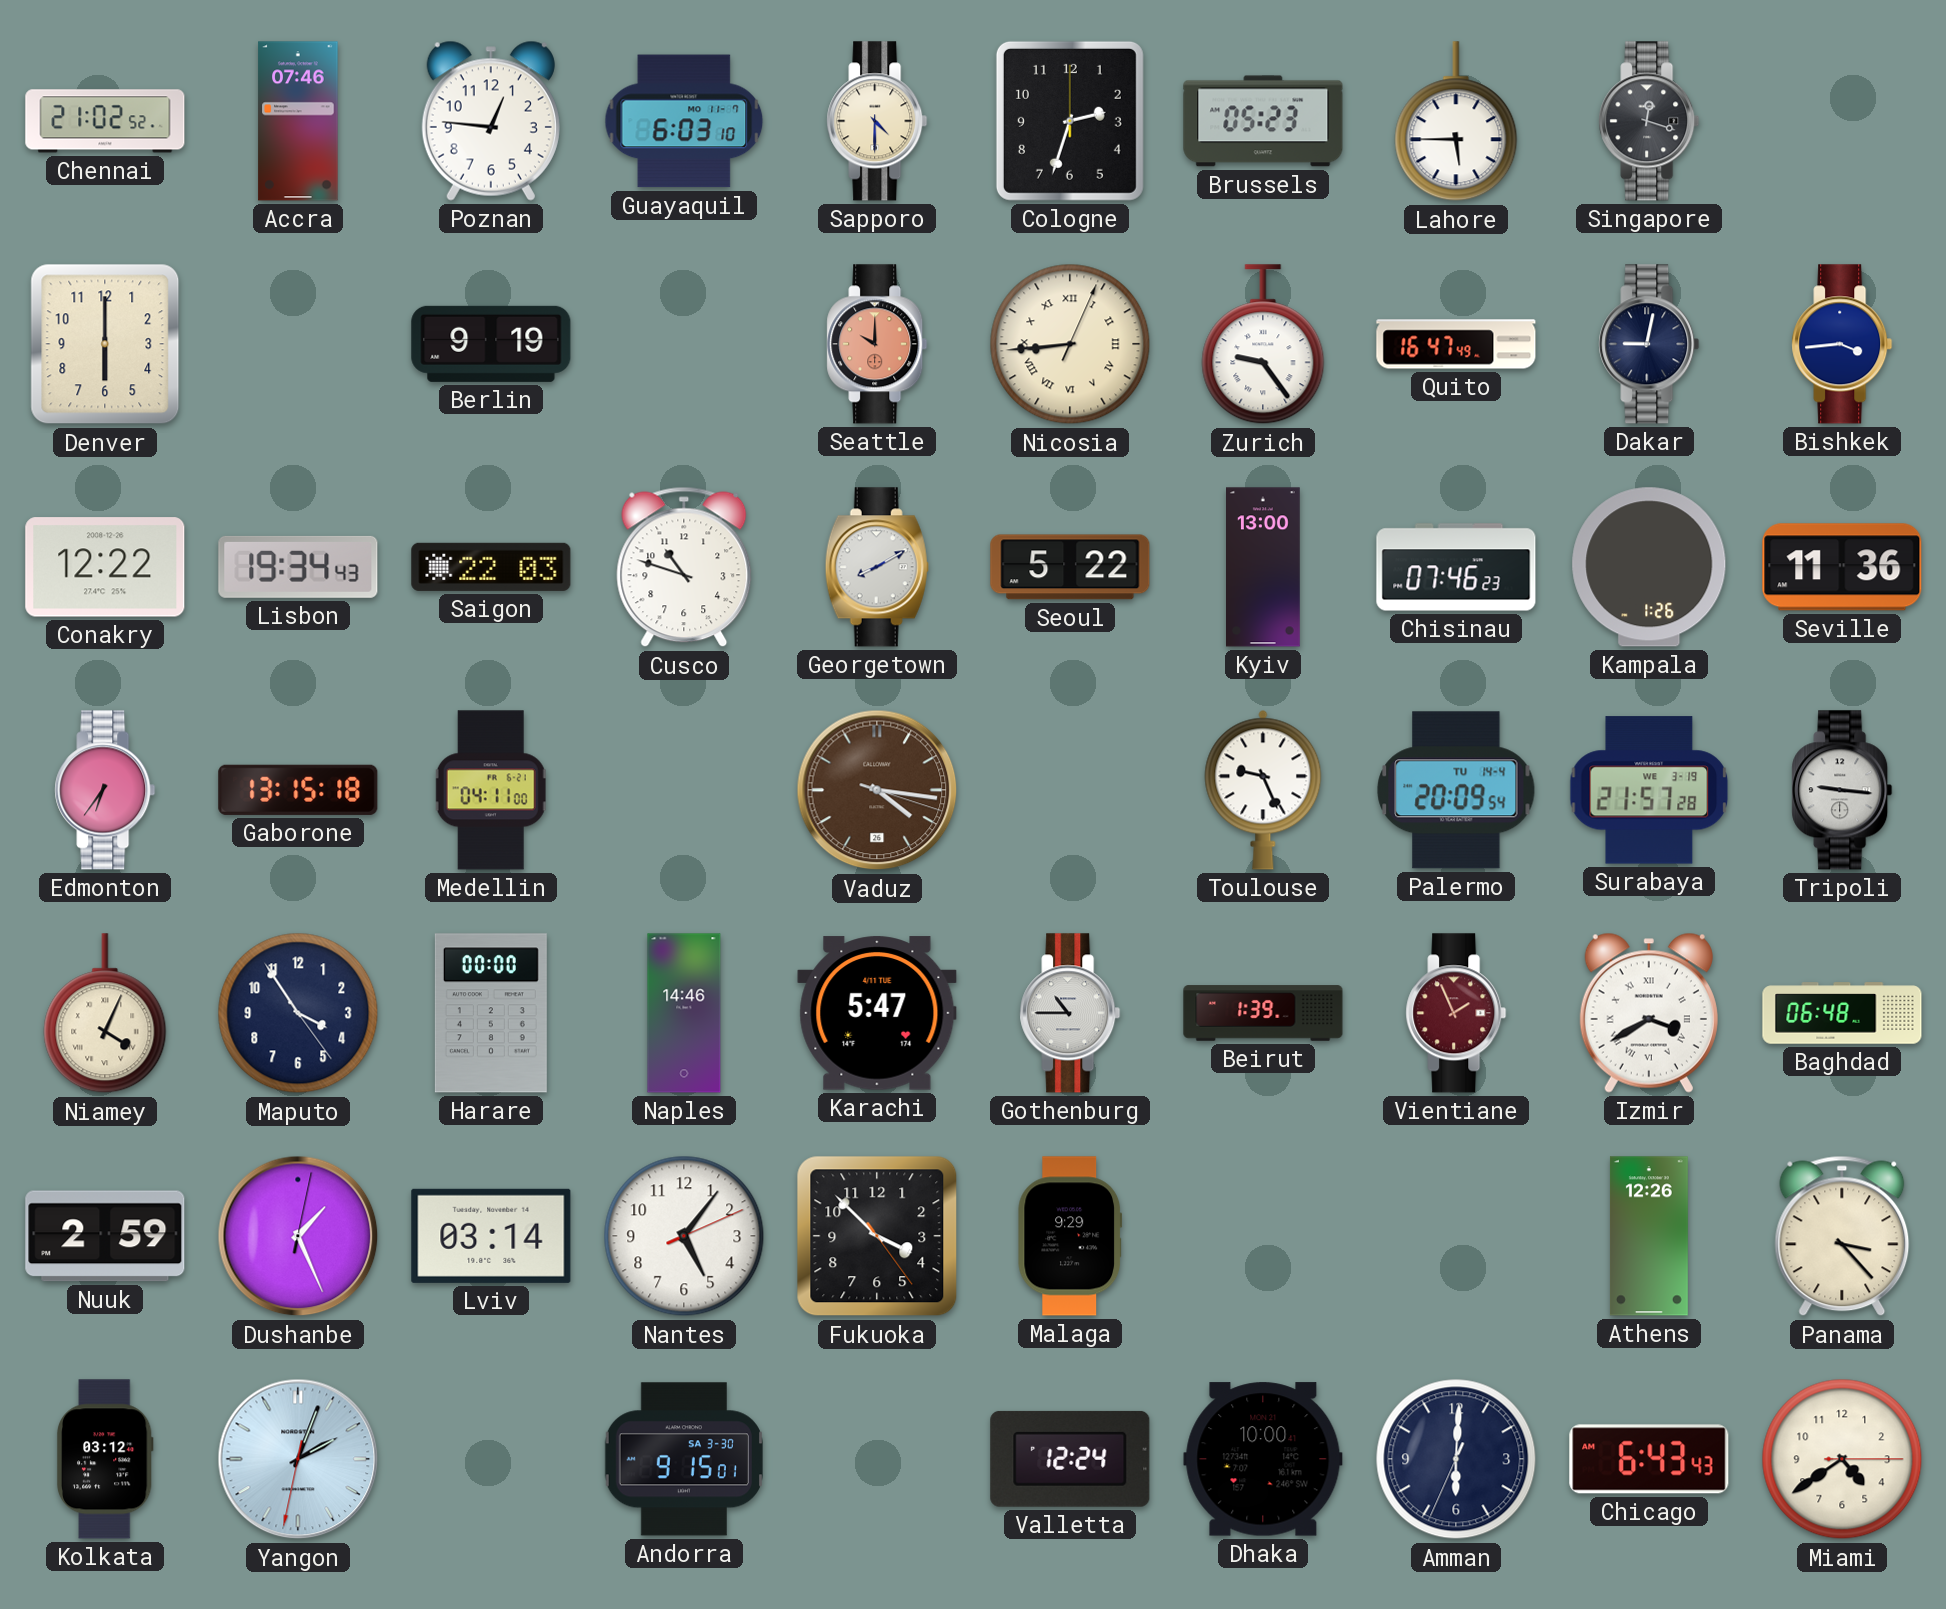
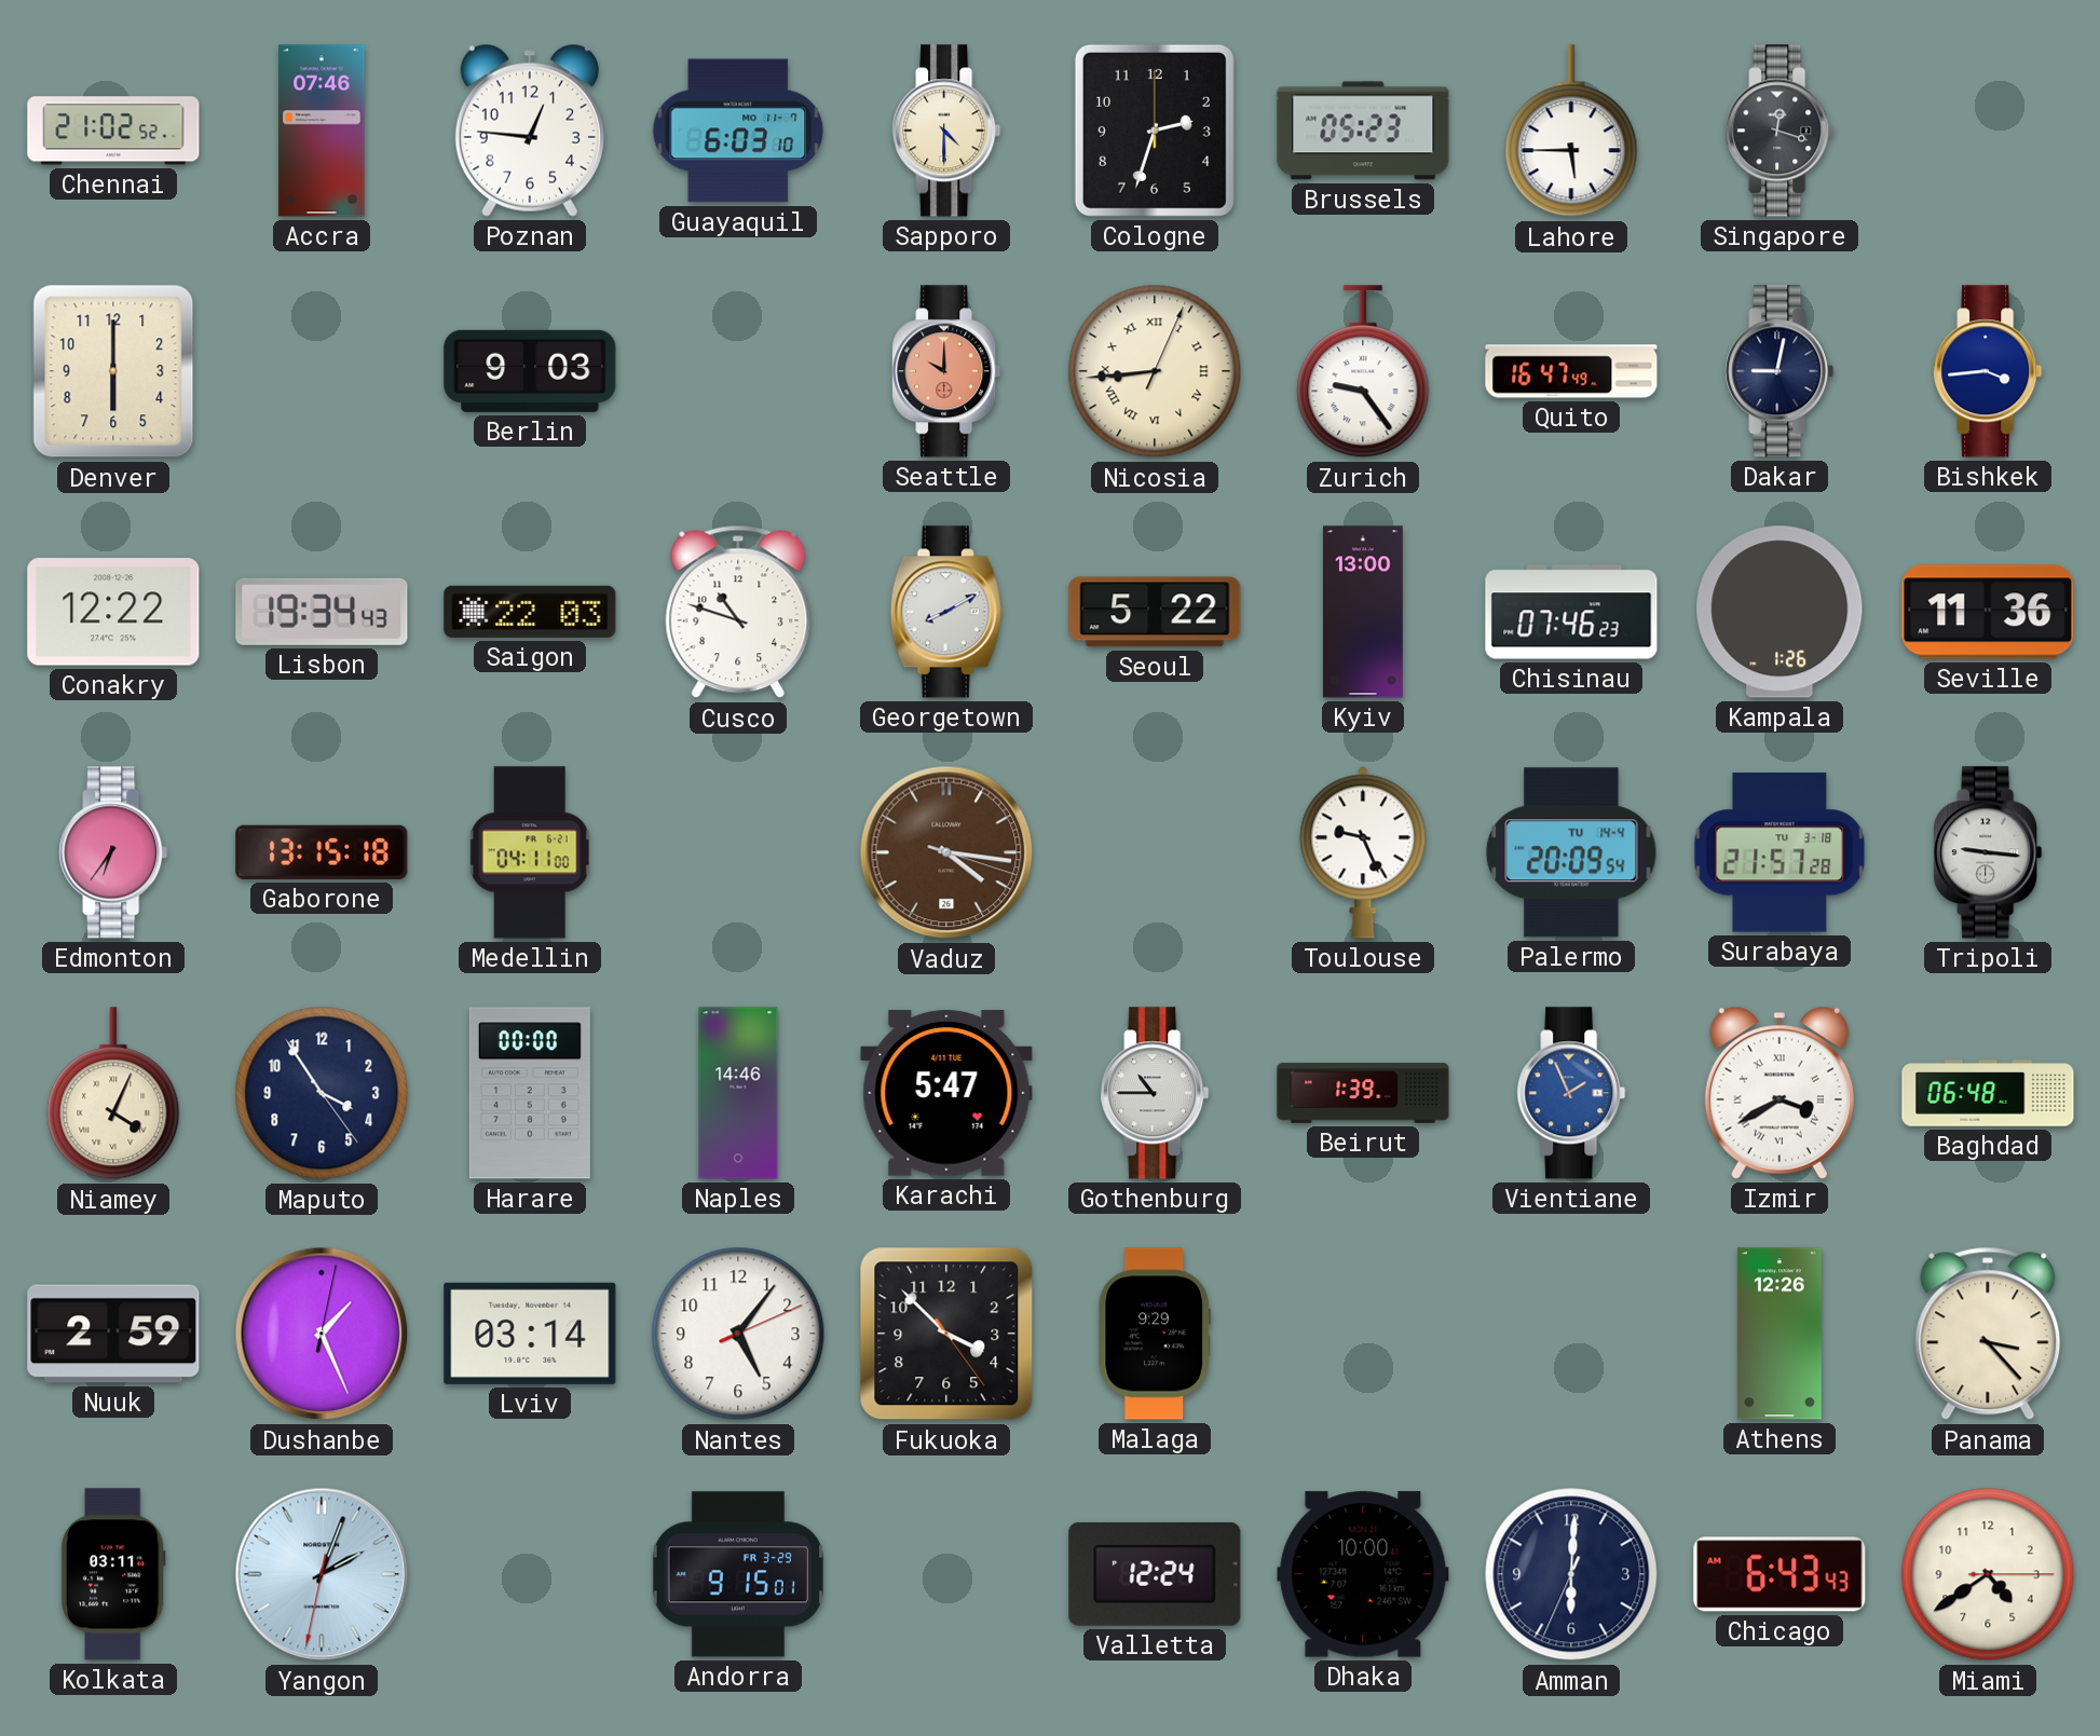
Berlin: 9:19 -> 9:03 (530, 371)
Surabaya date: WE 3-19 -> TU 3-18 (1779, 852)
Vientiane dial: burgundy -> blue (1571, 1093)
Kolkata: 03:12 -> 03:11 (113, 1574)
Andorra date: SA 3-30 -> FR 3-29 (738, 1574)
